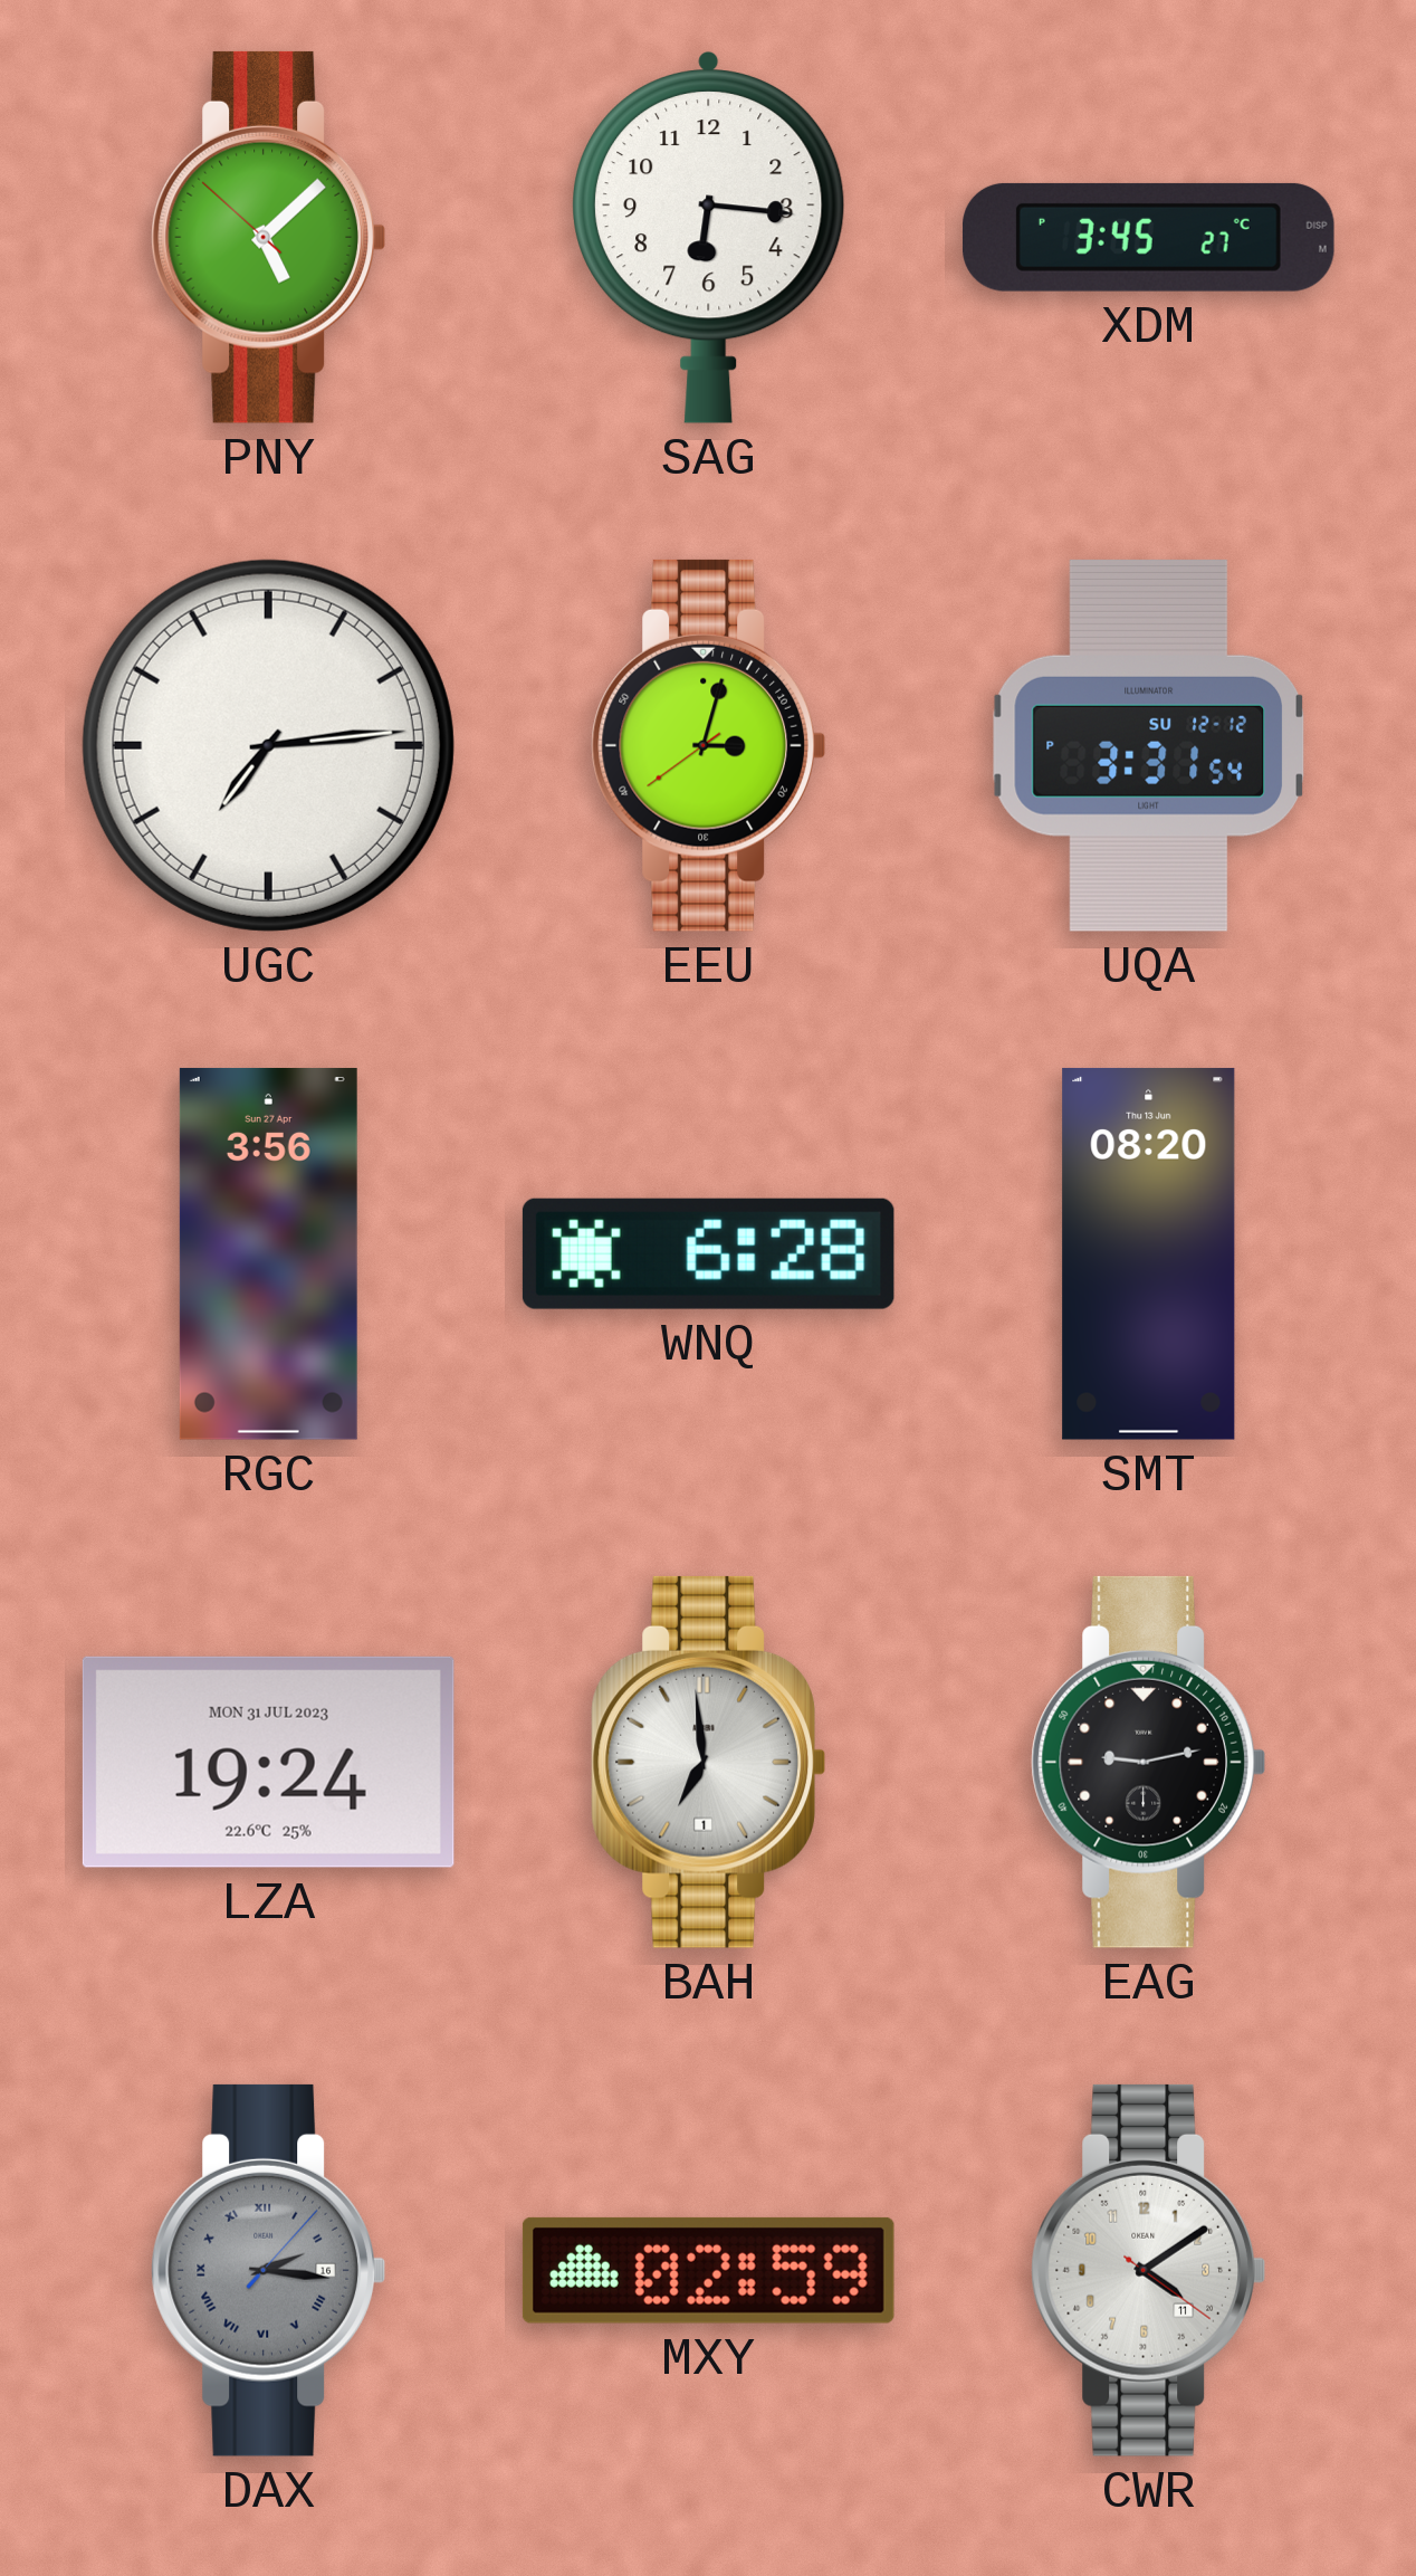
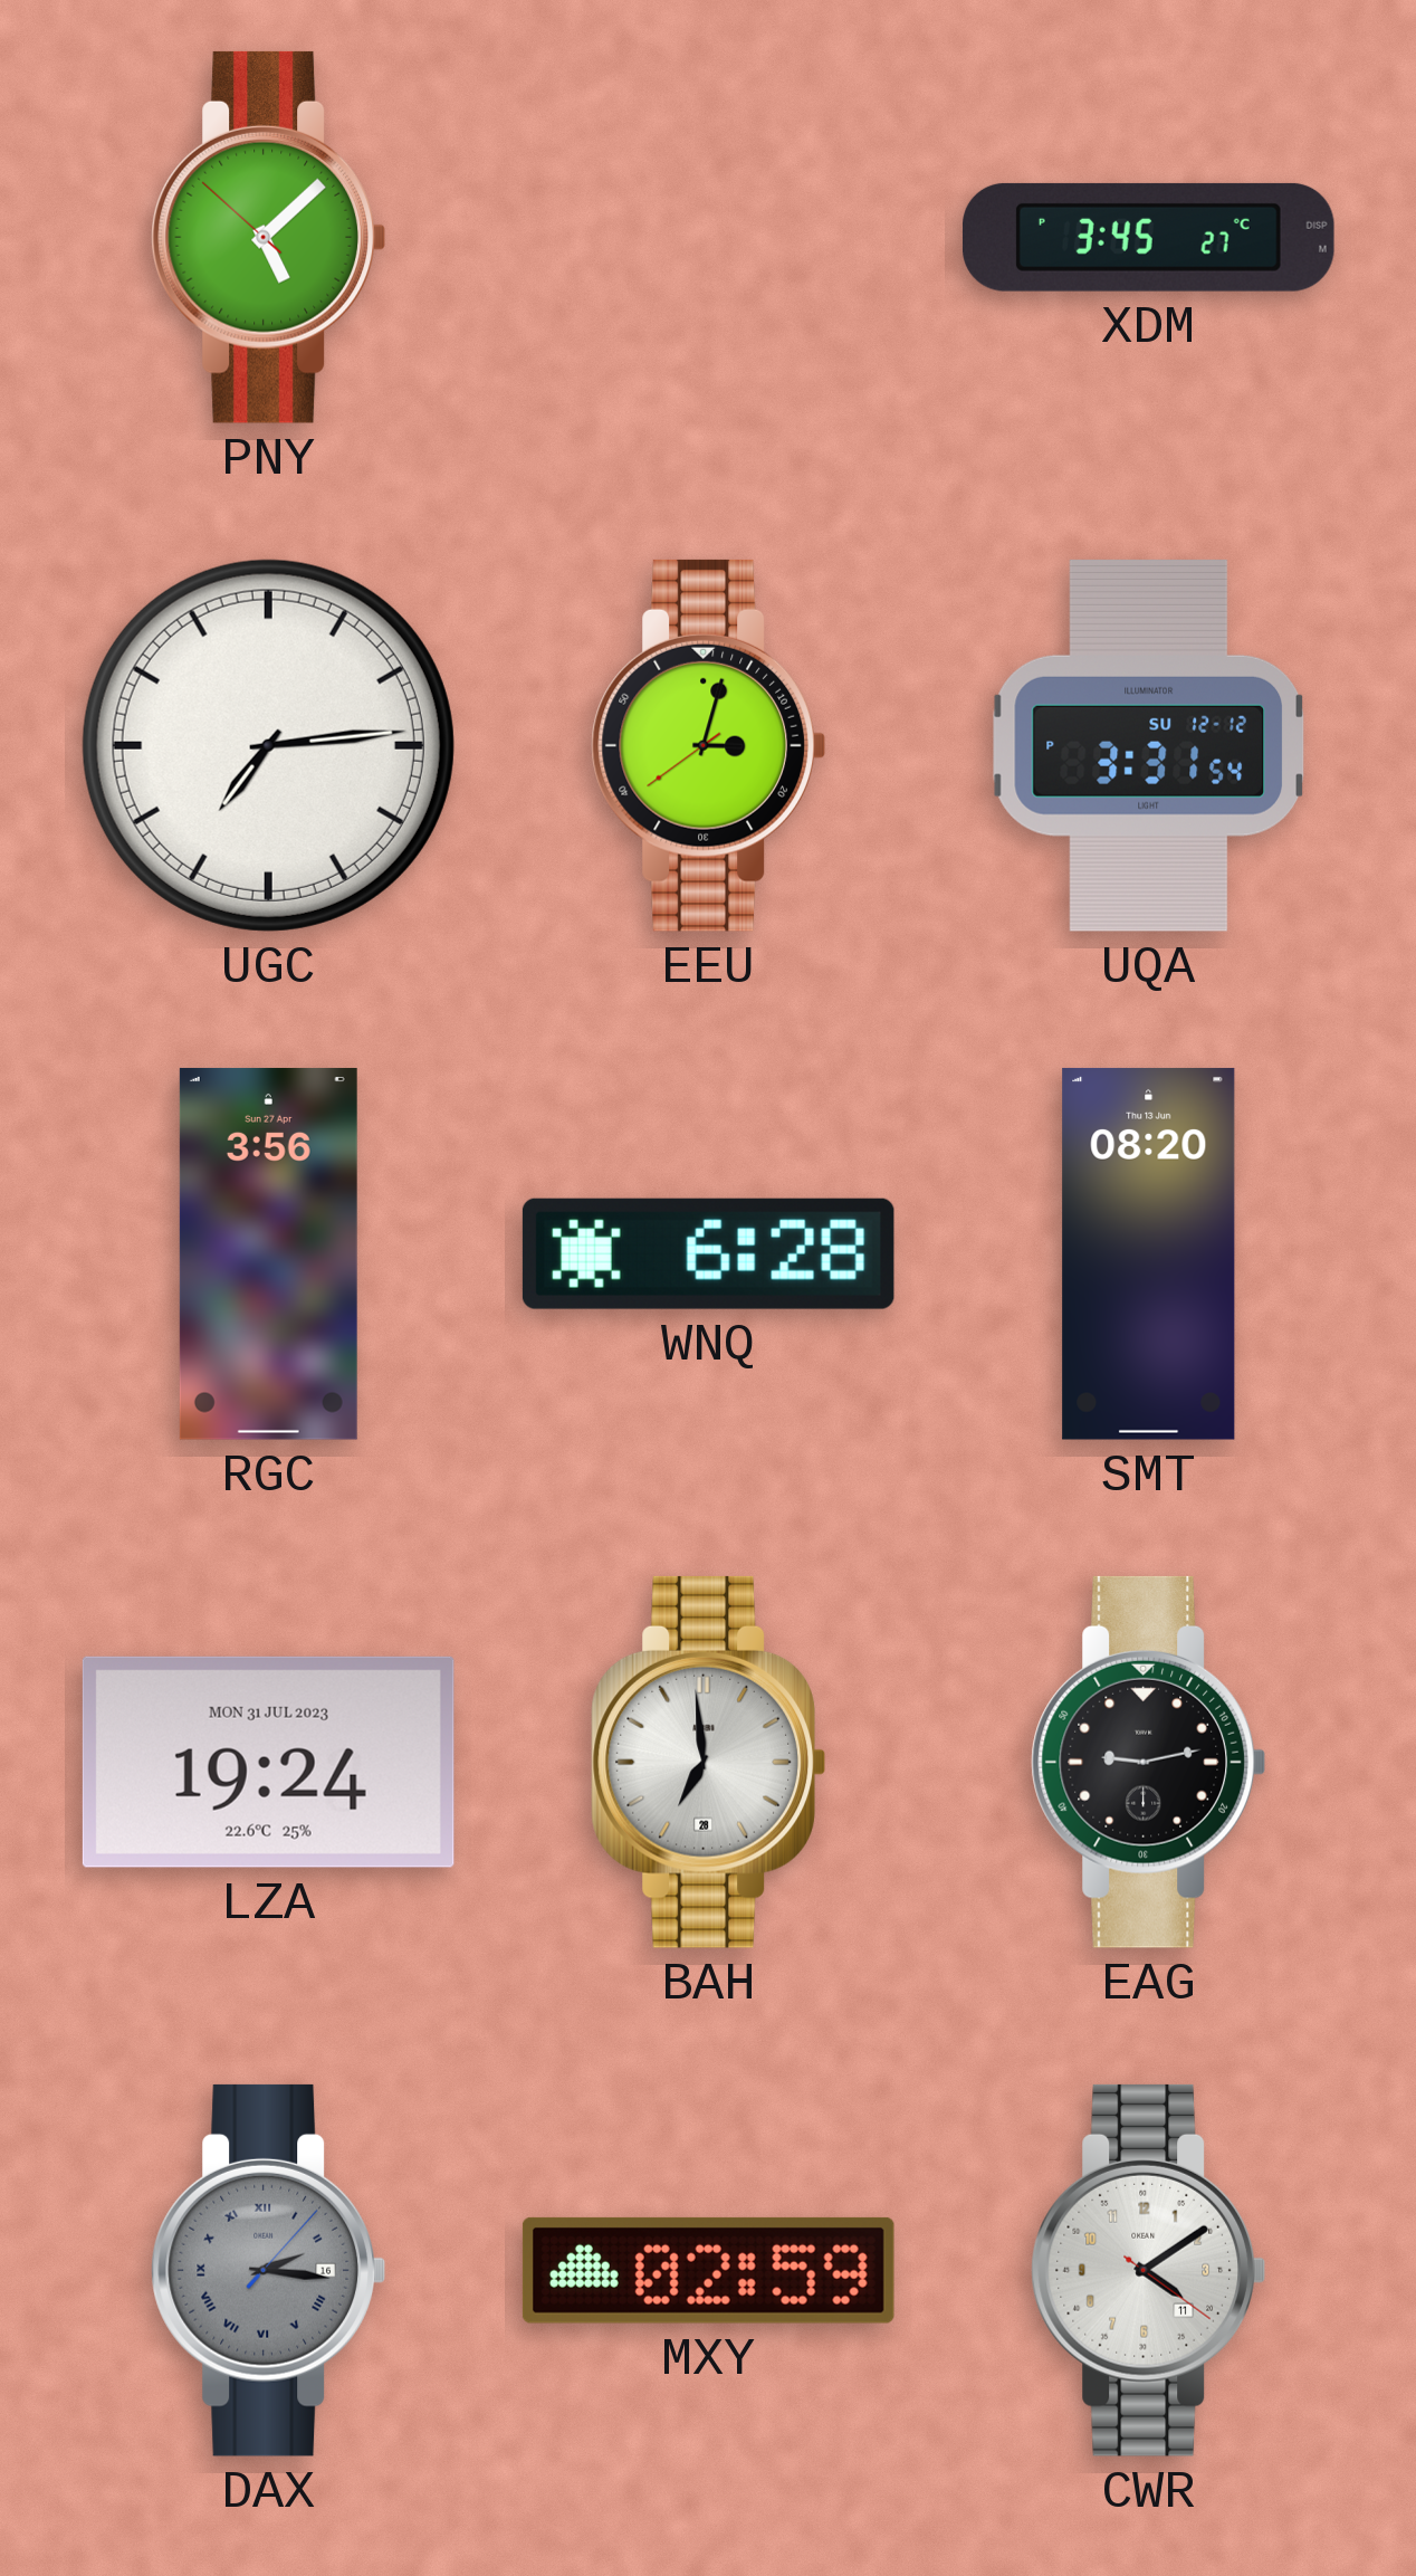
SAG: 6:16 -> none (709, 237)
BAH date: 1 -> 28 (708, 1762)
